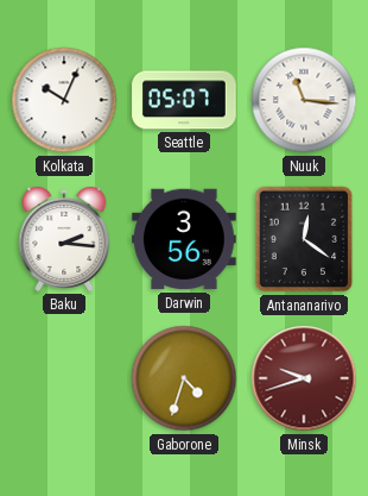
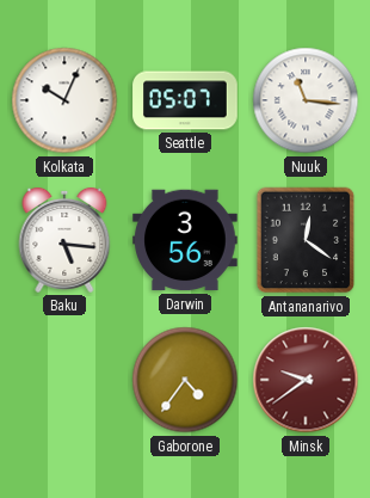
Baku: 2:16 -> 5:16 (64, 240)
Gaborone: 4:33 -> 4:36 (185, 380)
Minsk: 9:42 -> 9:39 (306, 380)
